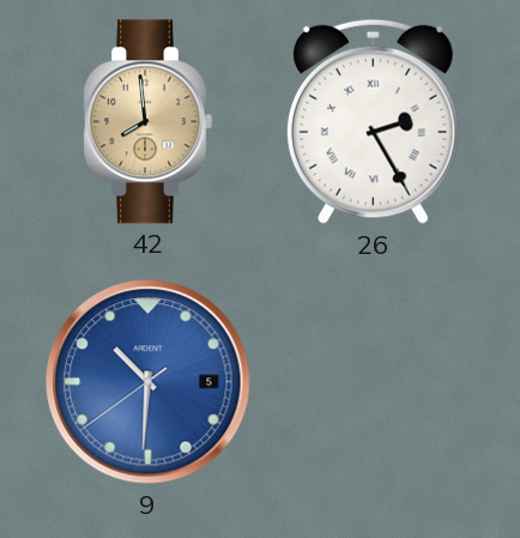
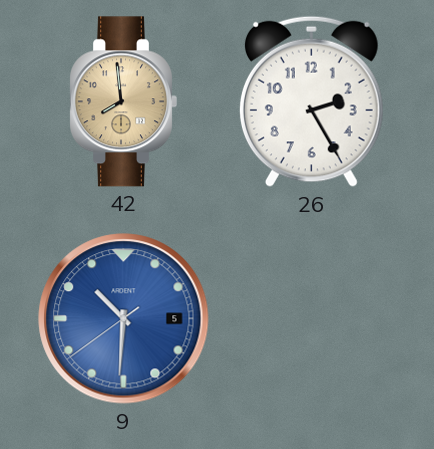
26 numerals: Roman -> Arabic (311, 101)
